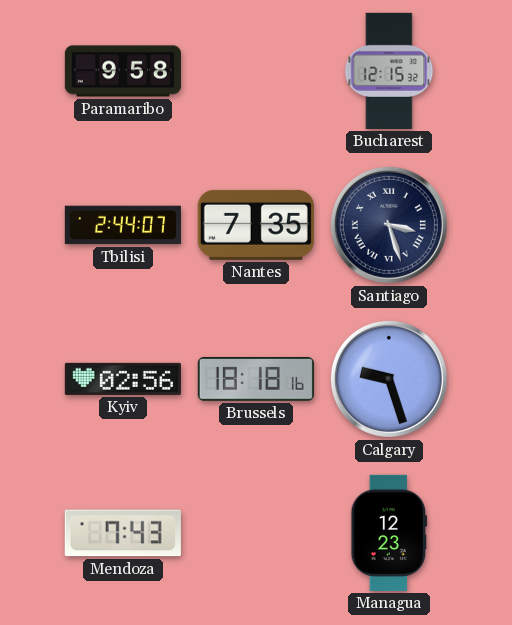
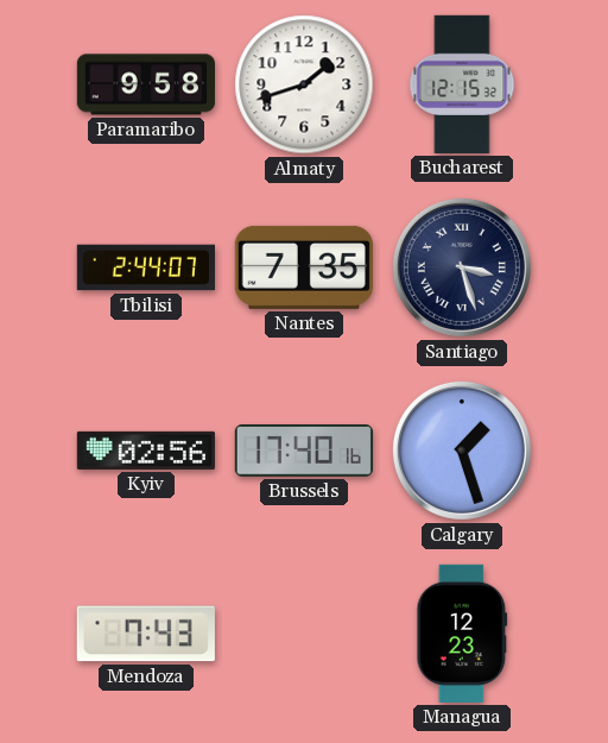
Almaty: none -> 1:42 (304, 84)
Brussels: 18:18 -> 17:40 (304, 451)
Calgary: 9:27 -> 1:27 (462, 451)
